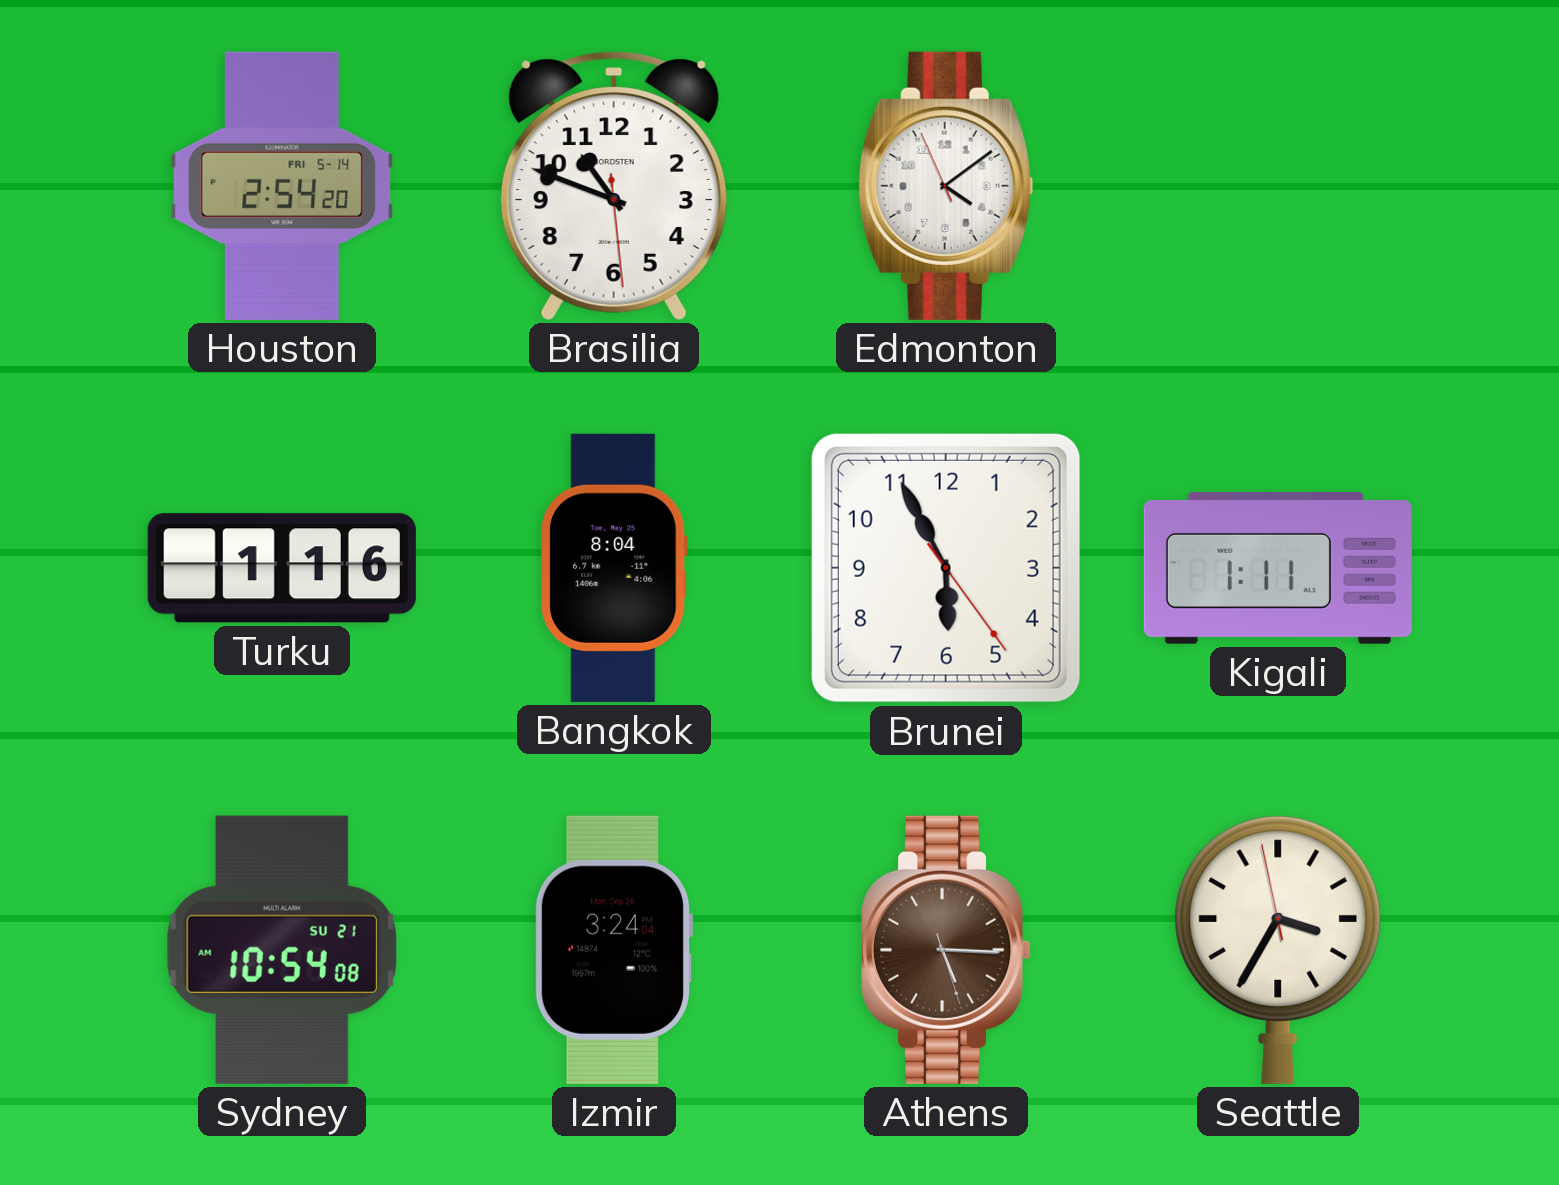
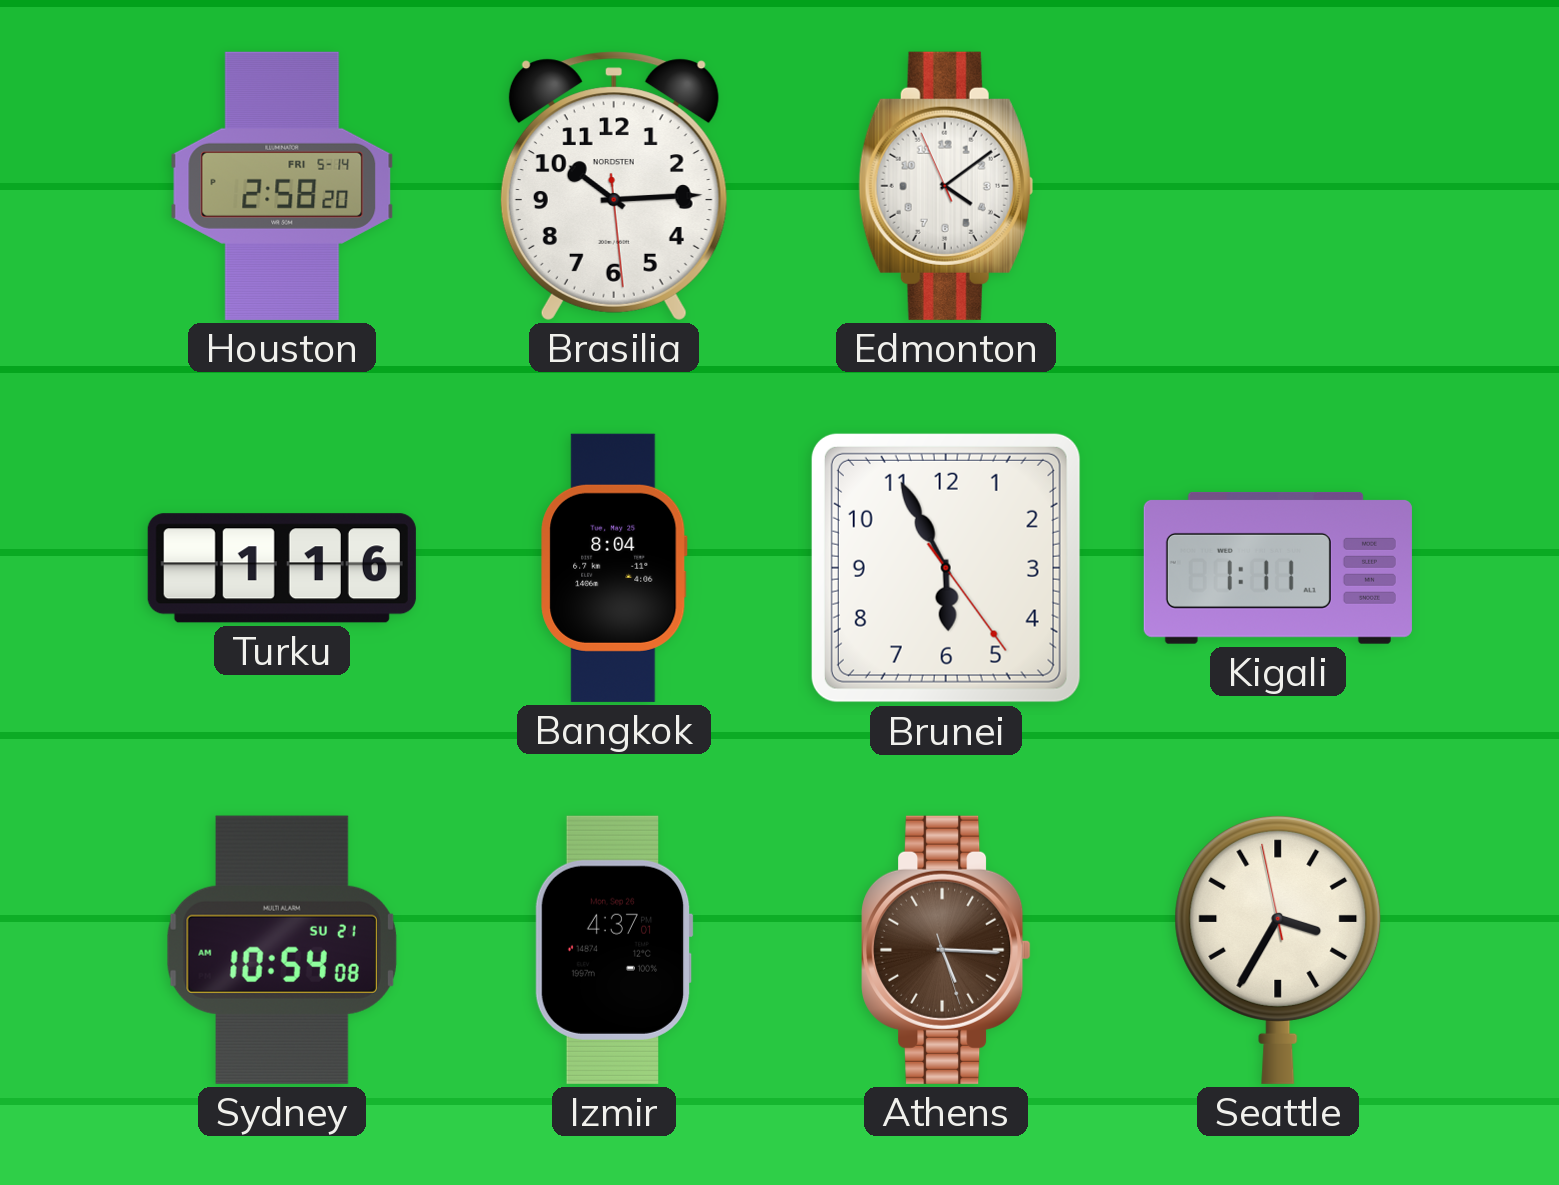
Houston: 2:54 -> 2:58 (282, 186)
Brasilia: 10:48 -> 10:14 (614, 186)
Izmir: 3:24 -> 4:37 (614, 950)
